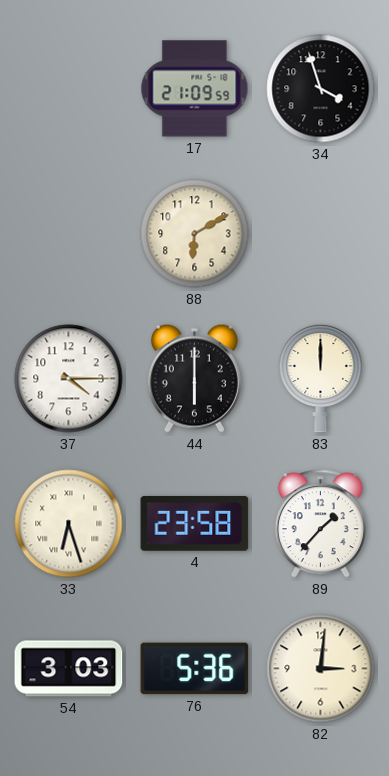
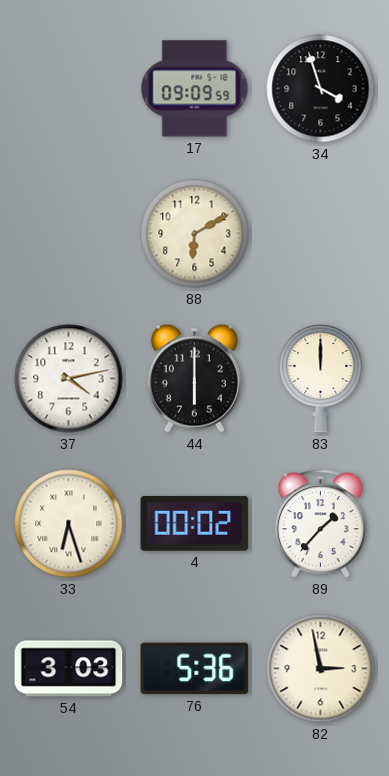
17: 21:09 -> 09:09 (195, 89)
37: 4:15 -> 4:13 (69, 379)
4: 23:58 -> 00:02 (195, 523)
82: 3:01 -> 2:58 (321, 669)
